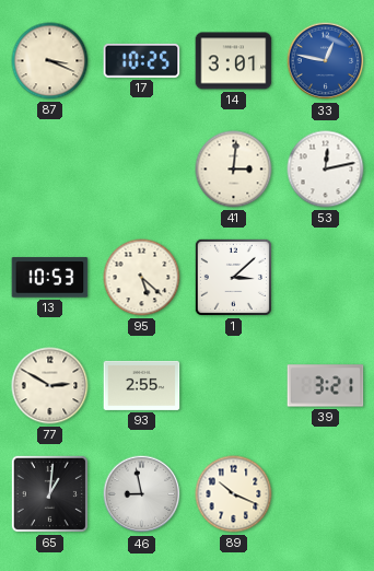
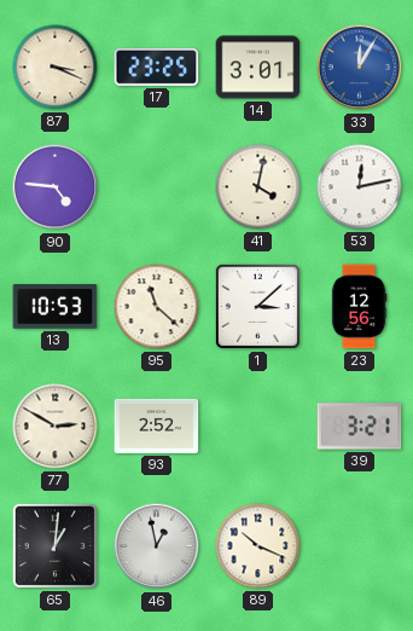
17: 10:25 -> 23:25 (157, 66)
33: 12:47 -> 12:05 (360, 68)
90: none -> 4:46 (56, 187)
41: 3:01 -> 4:02 (258, 187)
95: 5:22 -> 11:22 (157, 307)
23: none -> 12:56 (359, 307)
93: 2:55 -> 2:52 (157, 426)
46: 8:58 -> 12:58 (157, 546)
